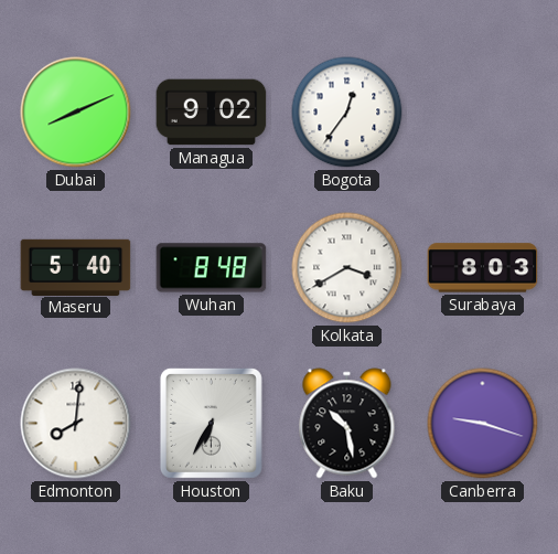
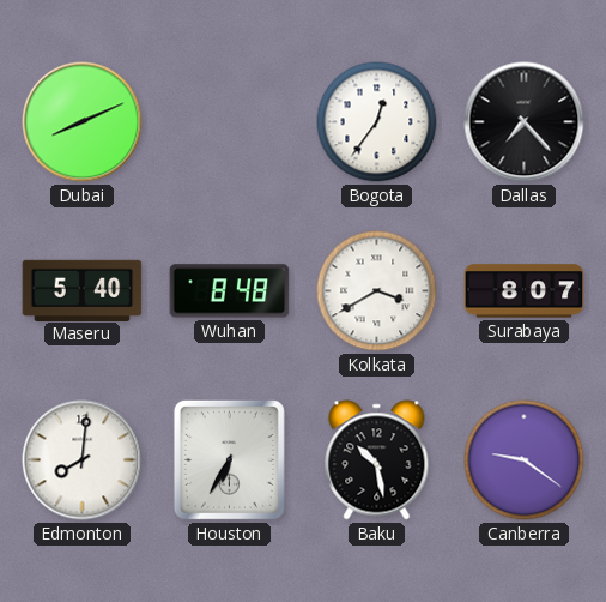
Managua: 9:02 -> none (212, 113)
Dallas: none -> 7:23 (525, 122)
Surabaya: 8:03 -> 8:07 (525, 291)
Canberra: 9:18 -> 9:21 (525, 460)
